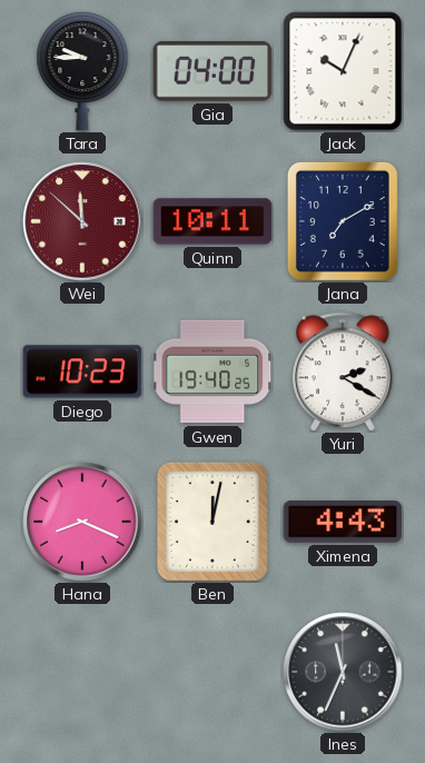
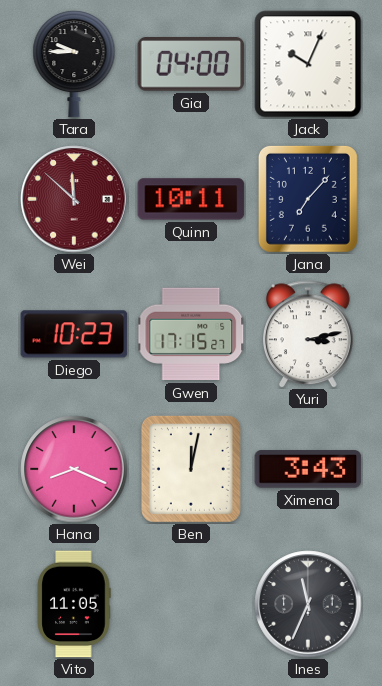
Jana: 7:10 -> 7:07 (308, 199)
Gwen: 19:40 -> 17:15 (191, 334)
Yuri: 2:20 -> 3:13 (309, 334)
Ximena: 4:43 -> 3:43 (308, 469)
Vito: none -> 11:05 (74, 604)
